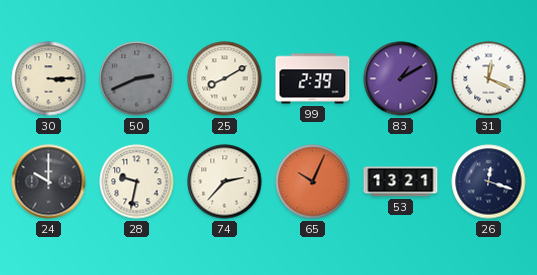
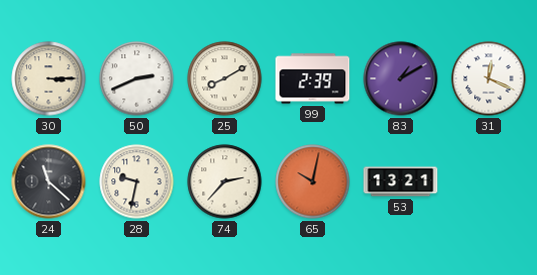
50 dial: grey -> white (137, 79)
24: 10:00 -> 11:22 (49, 182)
65: 10:04 -> 10:02 (313, 182)
26: 12:18 -> none (489, 182)
